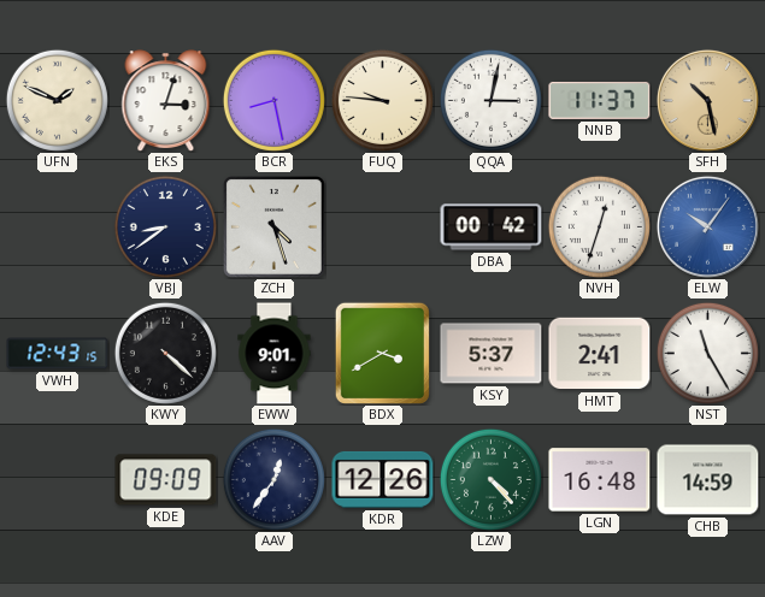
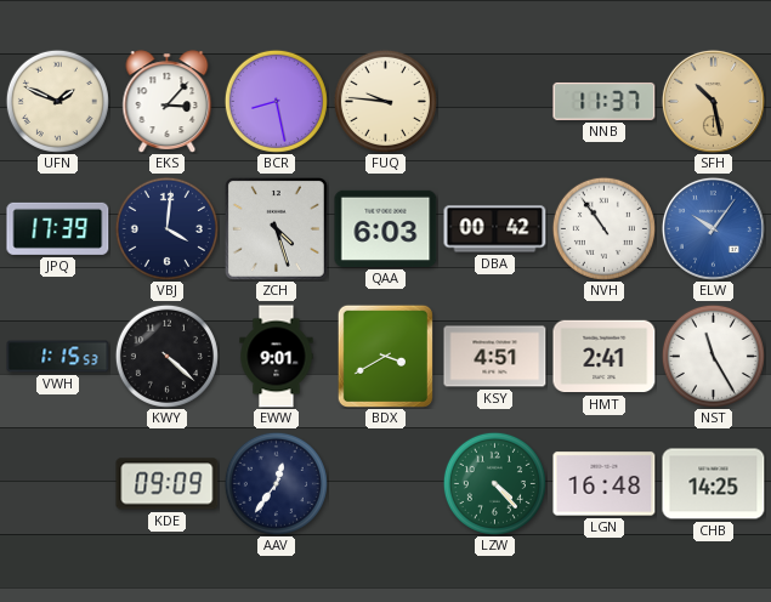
EKS: 3:03 -> 3:07 (168, 101)
QQA: 3:02 -> none (490, 100)
JPQ: none -> 17:39 (58, 228)
VBJ: 8:39 -> 4:01 (166, 228)
QAA: none -> 6:03 (386, 228)
NVH: 12:33 -> 10:54 (603, 228)
VWH: 12:43 -> 1:15 (58, 357)
KSY: 5:37 -> 4:51 (495, 357)
KDR: 12:26 -> none (383, 479)
CHB: 14:59 -> 14:25 (714, 484)
